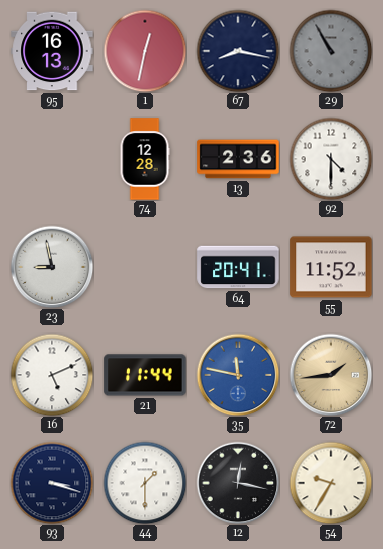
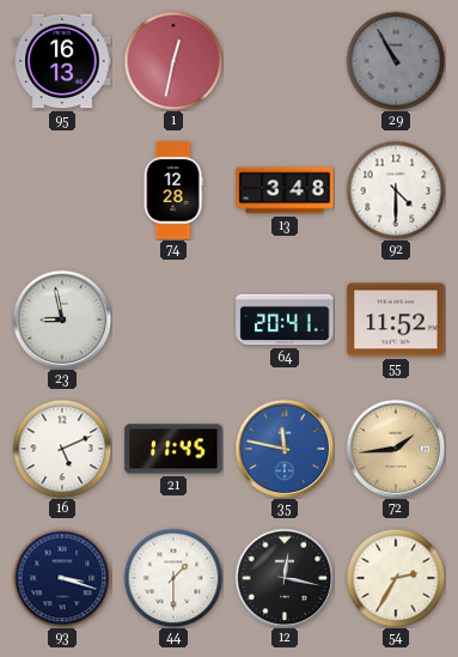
67: 8:17 -> none (238, 51)
13: 2:36 -> 3:48 (285, 190)
21: 11:44 -> 11:45 (173, 449)
54: 9:35 -> 2:35 (396, 578)
